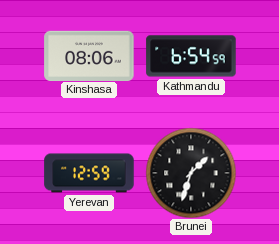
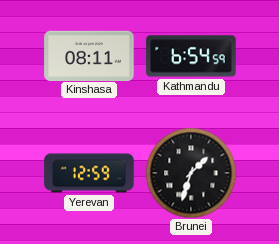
Kinshasa: 08:06 -> 08:11 (89, 55)
